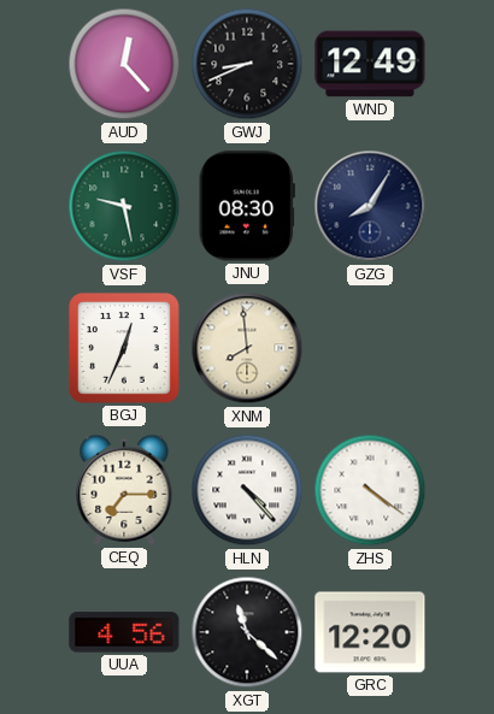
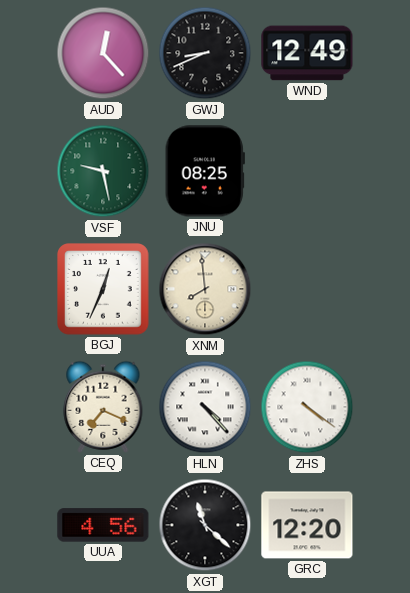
JNU: 08:30 -> 08:25 (205, 171)
GZG: 8:05 -> none (370, 206)
CEQ: 7:15 -> 7:19 (103, 407)
